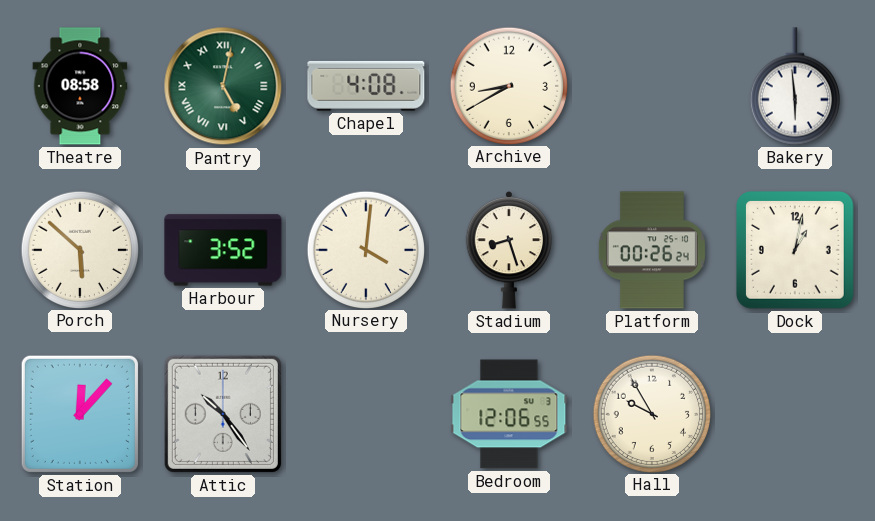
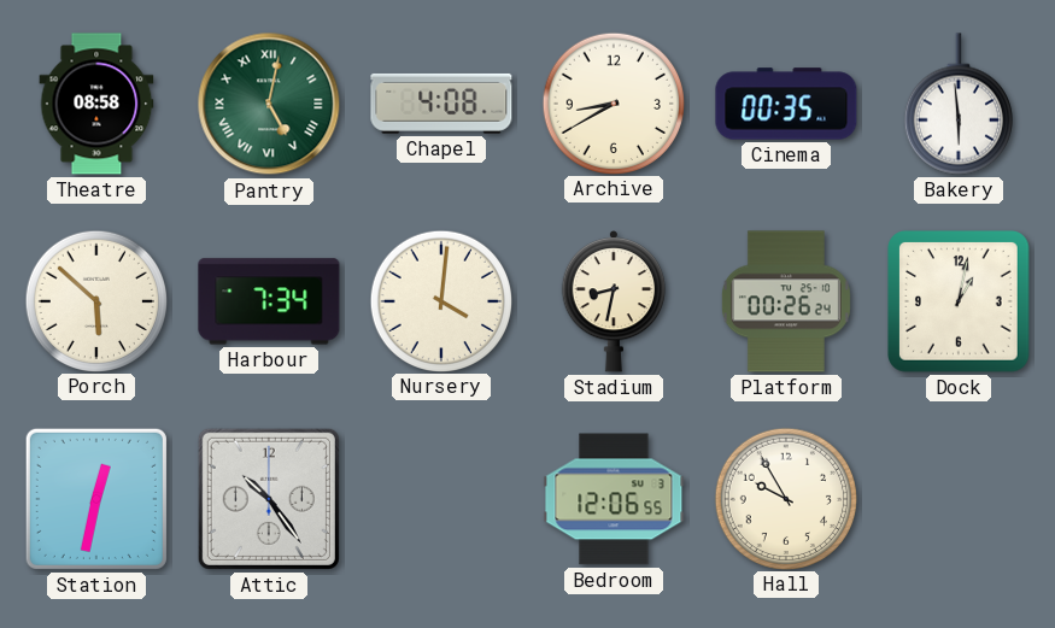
Cinema: none -> 00:35 (786, 104)
Harbour: 3:52 -> 7:34 (269, 301)
Stadium: 8:27 -> 8:32 (614, 303)
Station: 12:07 -> 12:32 (96, 499)
